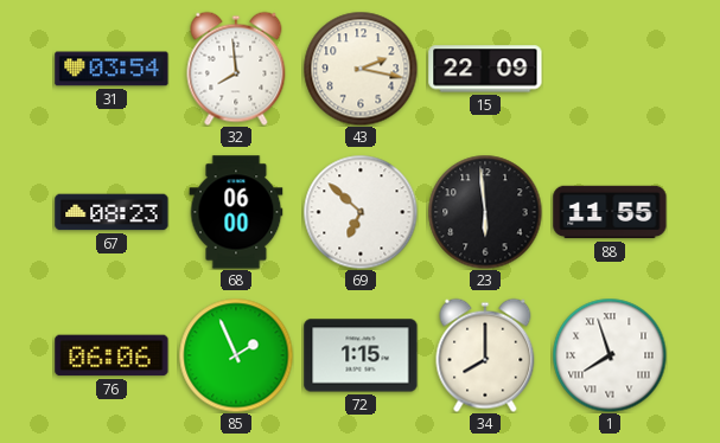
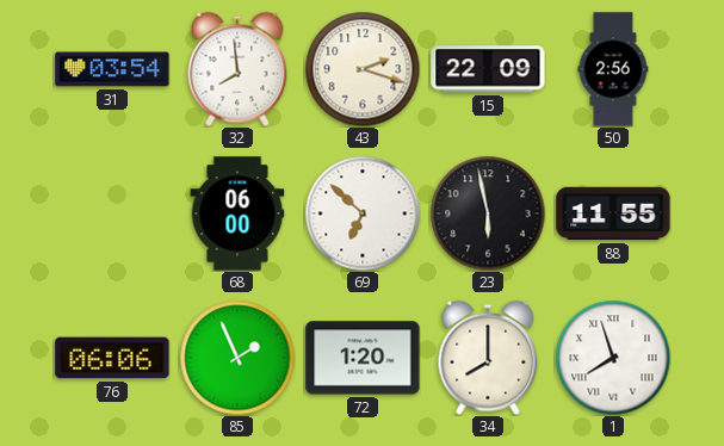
43: 2:17 -> 2:18 (363, 69)
50: none -> 2:56 (613, 69)
67: 08:23 -> none (111, 212)
23: 5:59 -> 5:58 (488, 213)
72: 1:15 -> 1:20 (363, 358)
